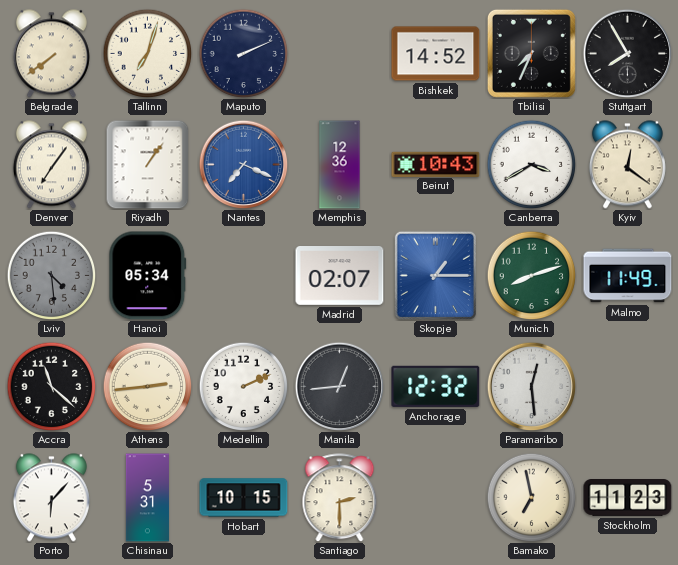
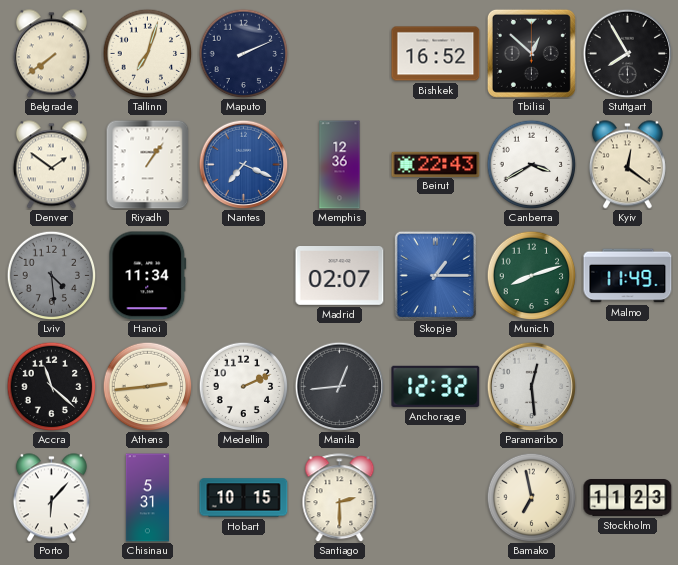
Bishkek: 14:52 -> 16:52 (436, 54)
Tbilisi: 7:34 -> 12:52 (531, 53)
Denver: 7:06 -> 1:51 (51, 165)
Beirut: 10:43 -> 22:43 (436, 164)
Hanoi: 05:34 -> 11:34 (148, 276)
